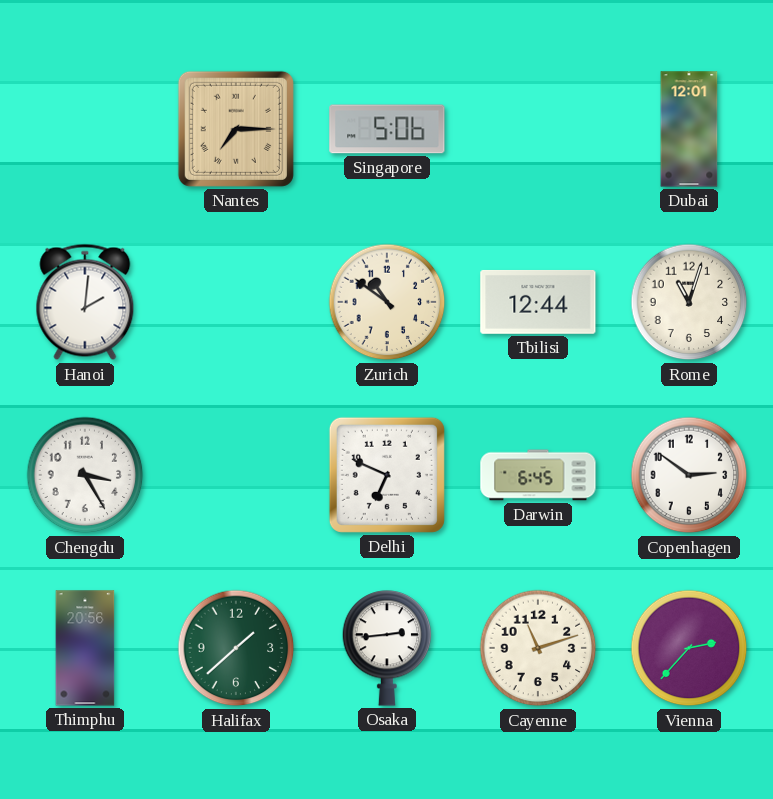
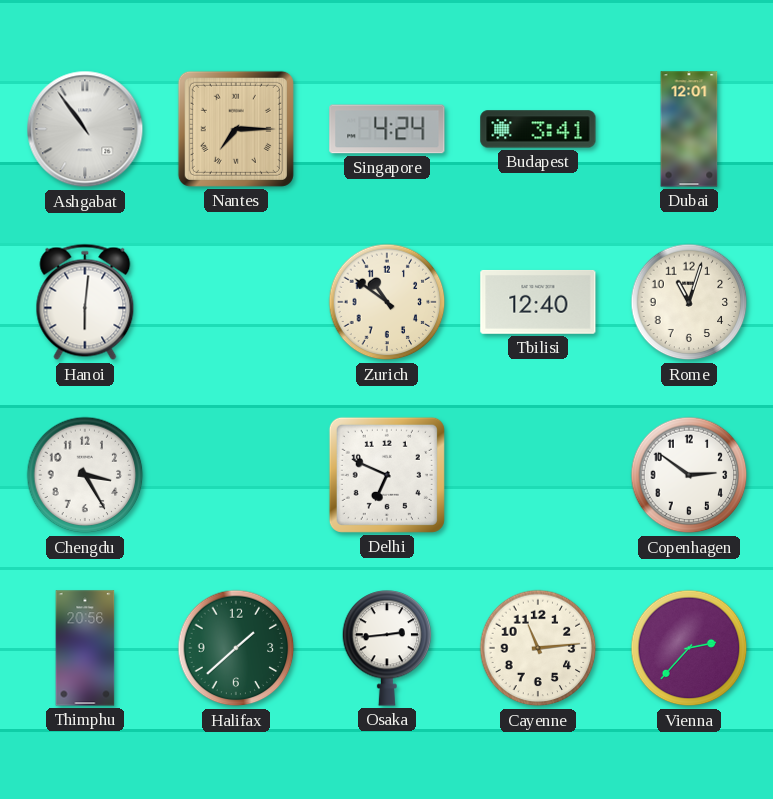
Ashgabat: none -> 10:54 (85, 129)
Singapore: 5:06 -> 4:24 (387, 129)
Budapest: none -> 3:41 (538, 129)
Hanoi: 2:01 -> 6:01 (85, 302)
Tbilisi: 12:44 -> 12:40 (538, 302)
Darwin: 6:45 -> none (538, 475)
Cayenne: 11:12 -> 11:14 (538, 648)
